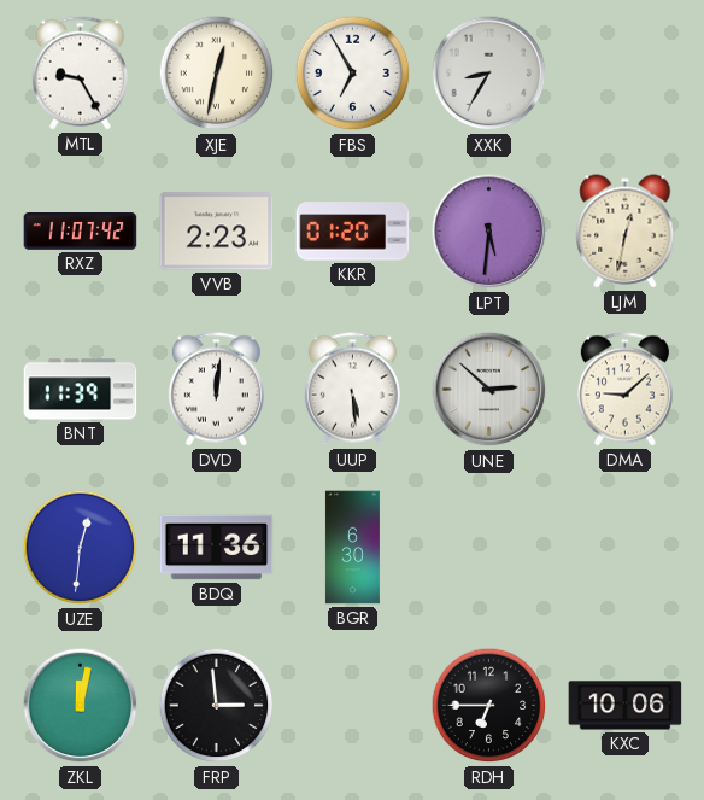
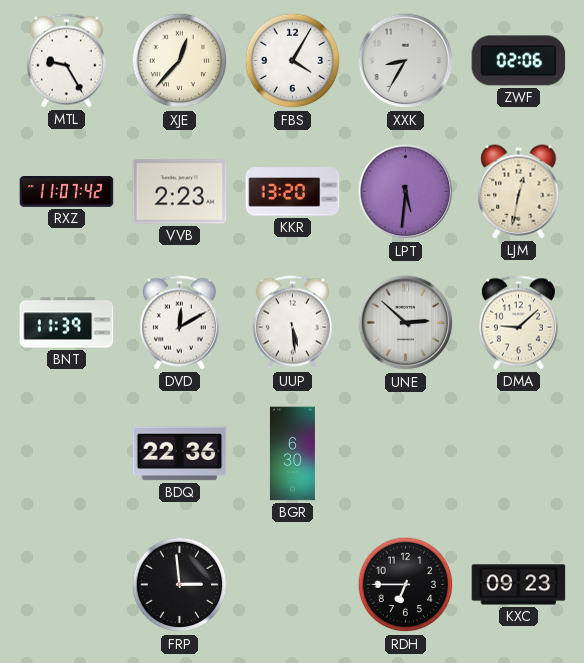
XJE: 12:32 -> 12:37 (180, 61)
FBS: 6:55 -> 4:05 (293, 61)
ZWF: none -> 02:06 (519, 61)
KKR: 01:20 -> 13:20 (293, 192)
DVD: 12:01 -> 12:10 (179, 323)
UZE: 12:31 -> none (81, 548)
BDQ: 11:36 -> 22:36 (180, 454)
ZKL: 12:02 -> none (81, 706)
KXC: 10:06 -> 09:23 (519, 585)
